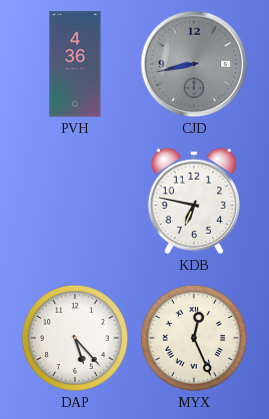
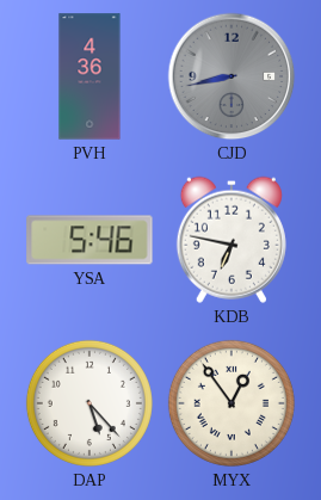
YSA: none -> 5:46 (89, 240)
MYX: 12:26 -> 12:54 (232, 403)
